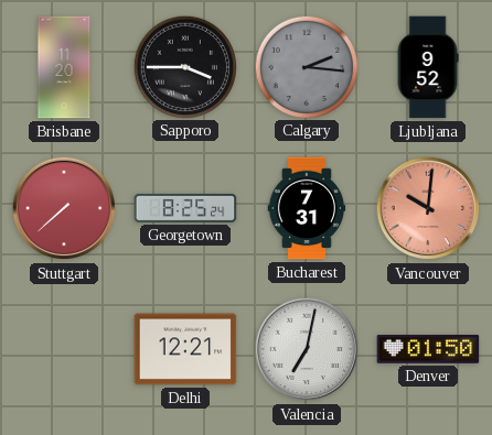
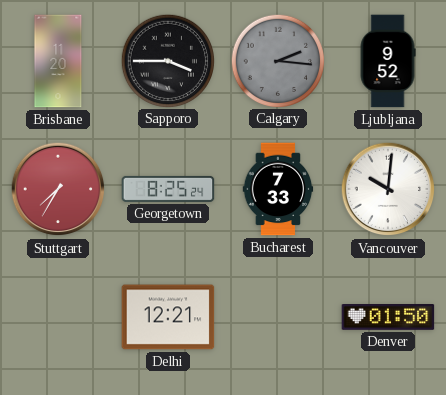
Stuttgart: 7:38 -> 7:35 (58, 189)
Bucharest: 7:31 -> 7:33 (278, 189)
Vancouver dial: salmon -> white (388, 189)
Valencia: 7:02 -> none (307, 349)
